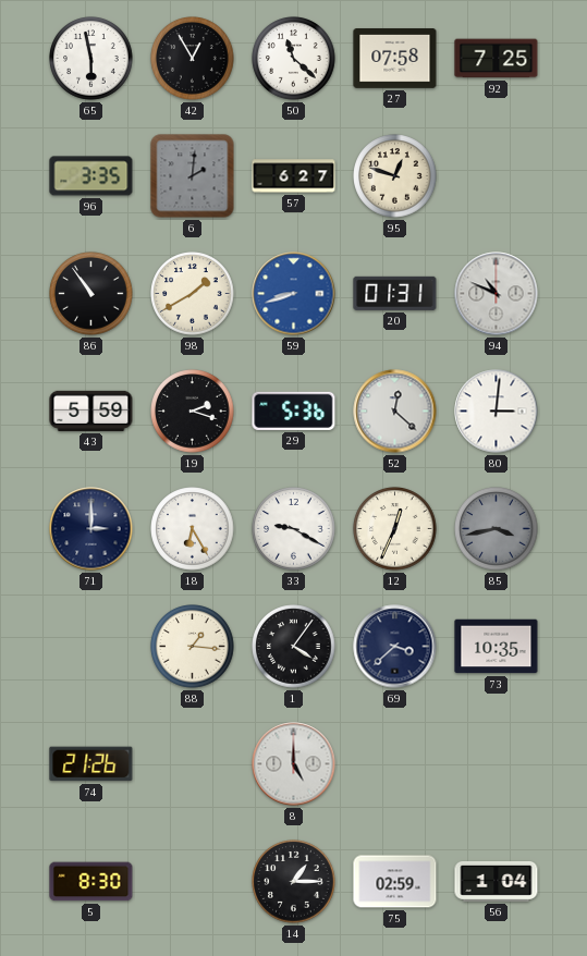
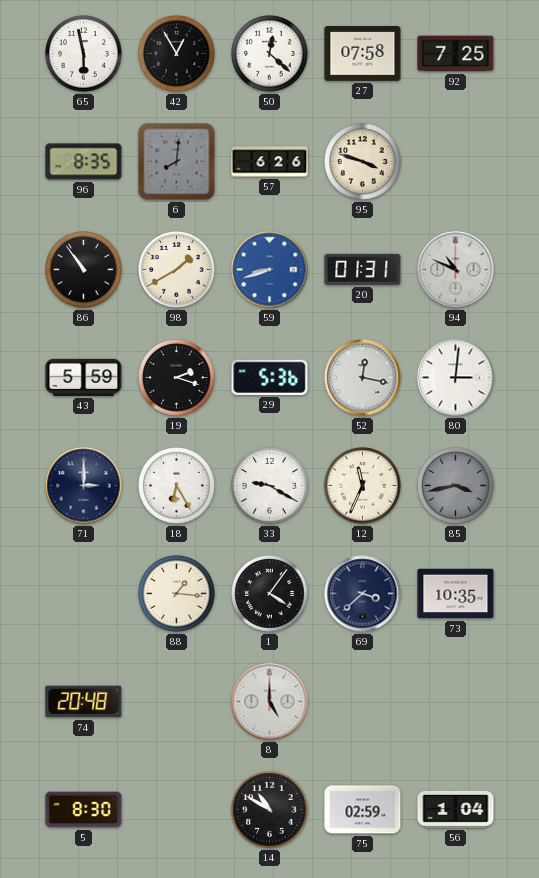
50: 11:22 -> 12:22 (270, 54)
96: 3:35 -> 8:35 (84, 162)
6: 2:01 -> 8:01 (177, 162)
57: 6:27 -> 6:26 (270, 162)
95: 12:48 -> 3:48 (363, 162)
52: 12:22 -> 12:17 (363, 378)
12: 12:34 -> 11:34 (363, 486)
74: 21:26 -> 20:48 (84, 702)
14: 1:15 -> 10:50 (270, 810)
